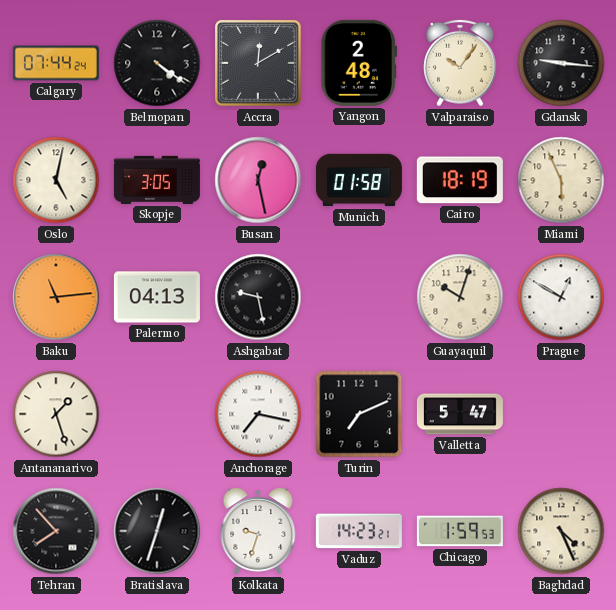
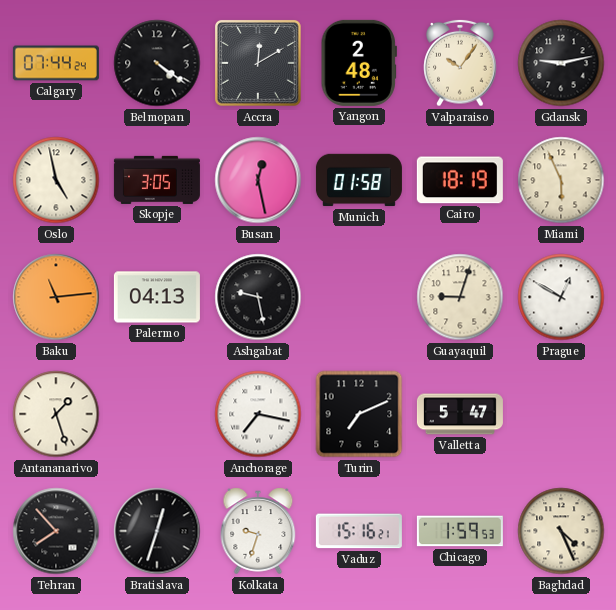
Gdansk: 9:16 -> 9:13 (561, 63)
Oslo: 5:02 -> 4:58 (56, 180)
Guayaquil: 10:03 -> 9:03 (460, 297)
Vaduz: 14:23 -> 15:16 (359, 531)
